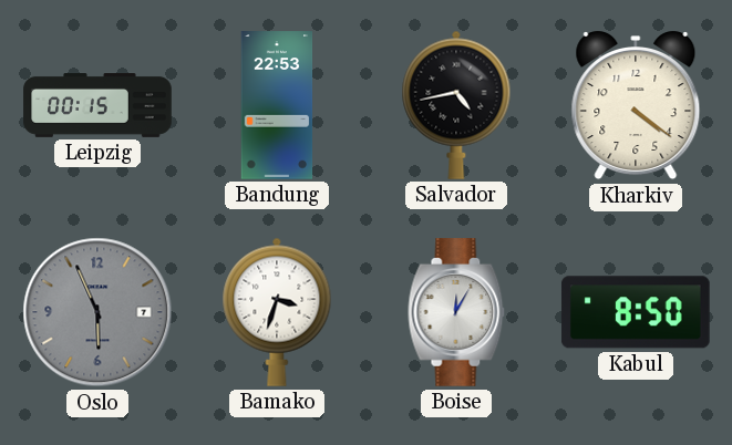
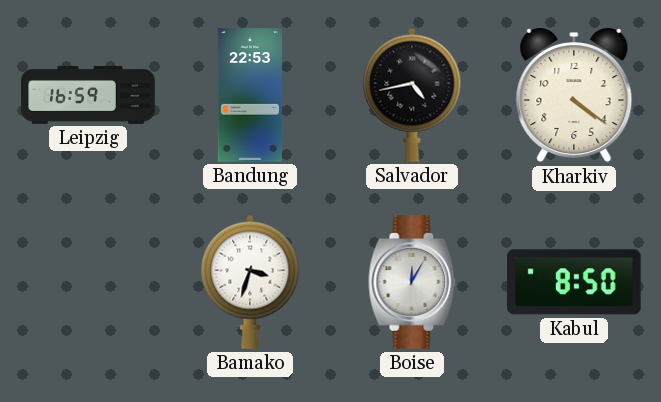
Leipzig: 00:15 -> 16:59 (88, 96)
Oslo: 5:56 -> none (97, 312)
